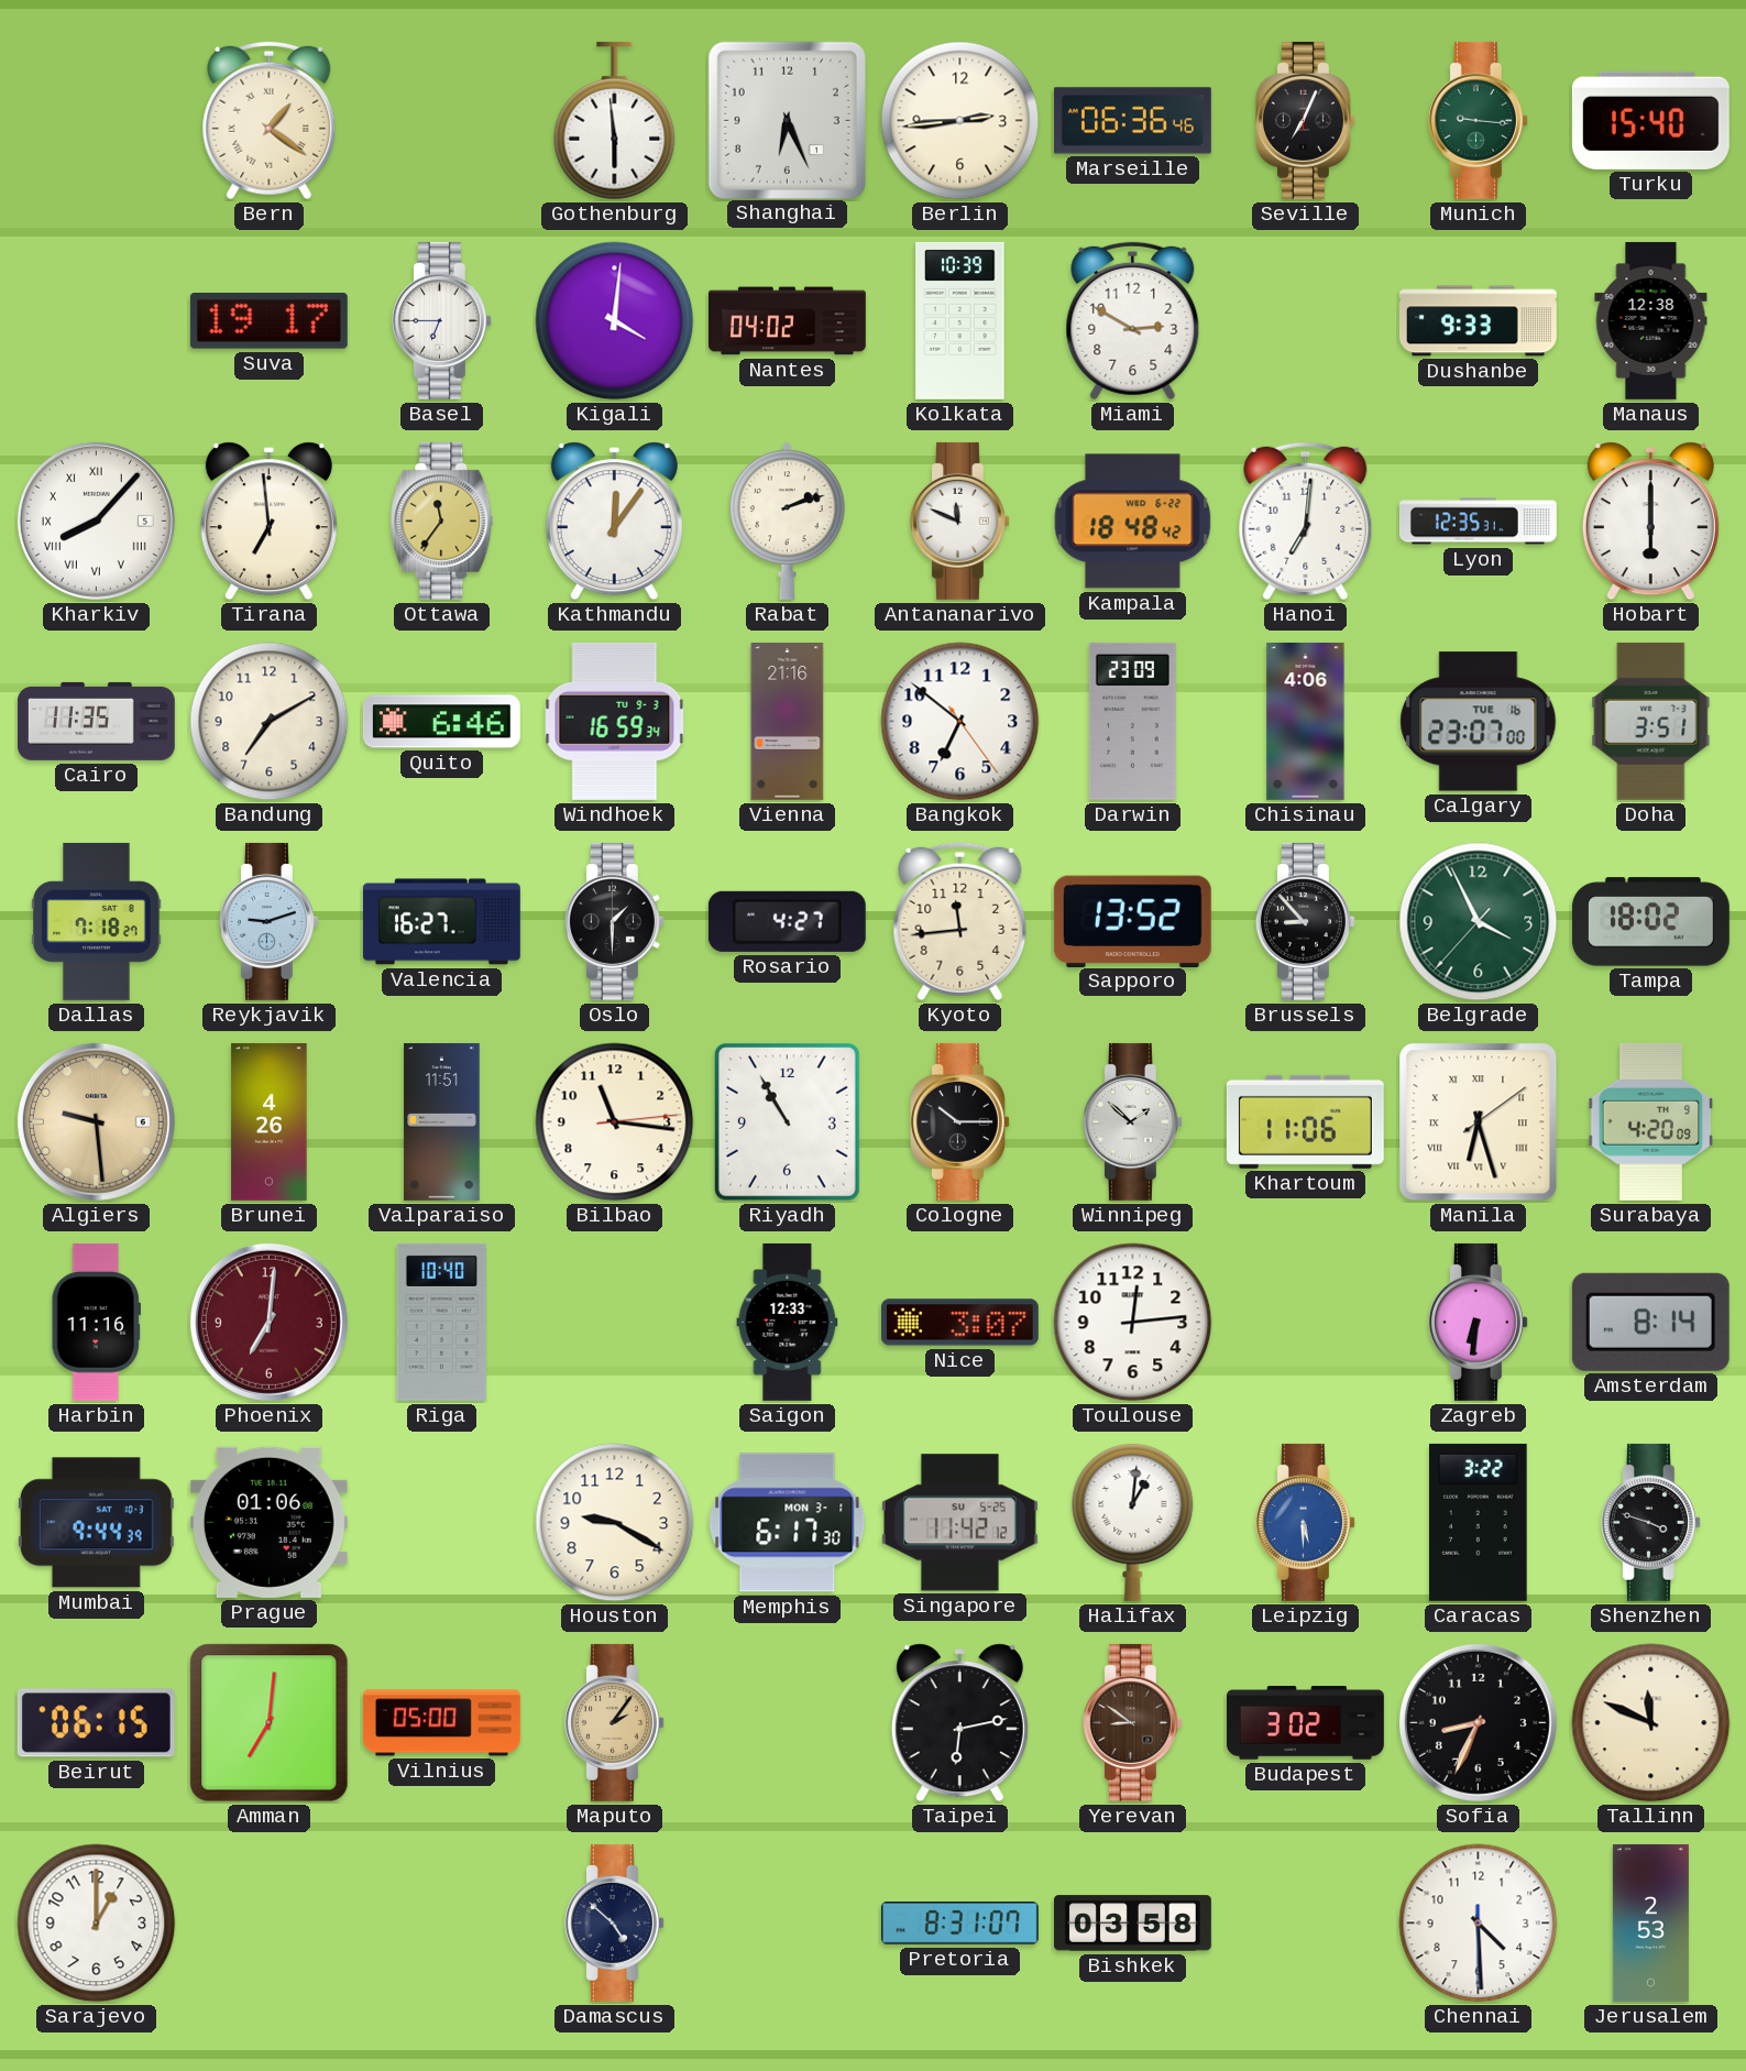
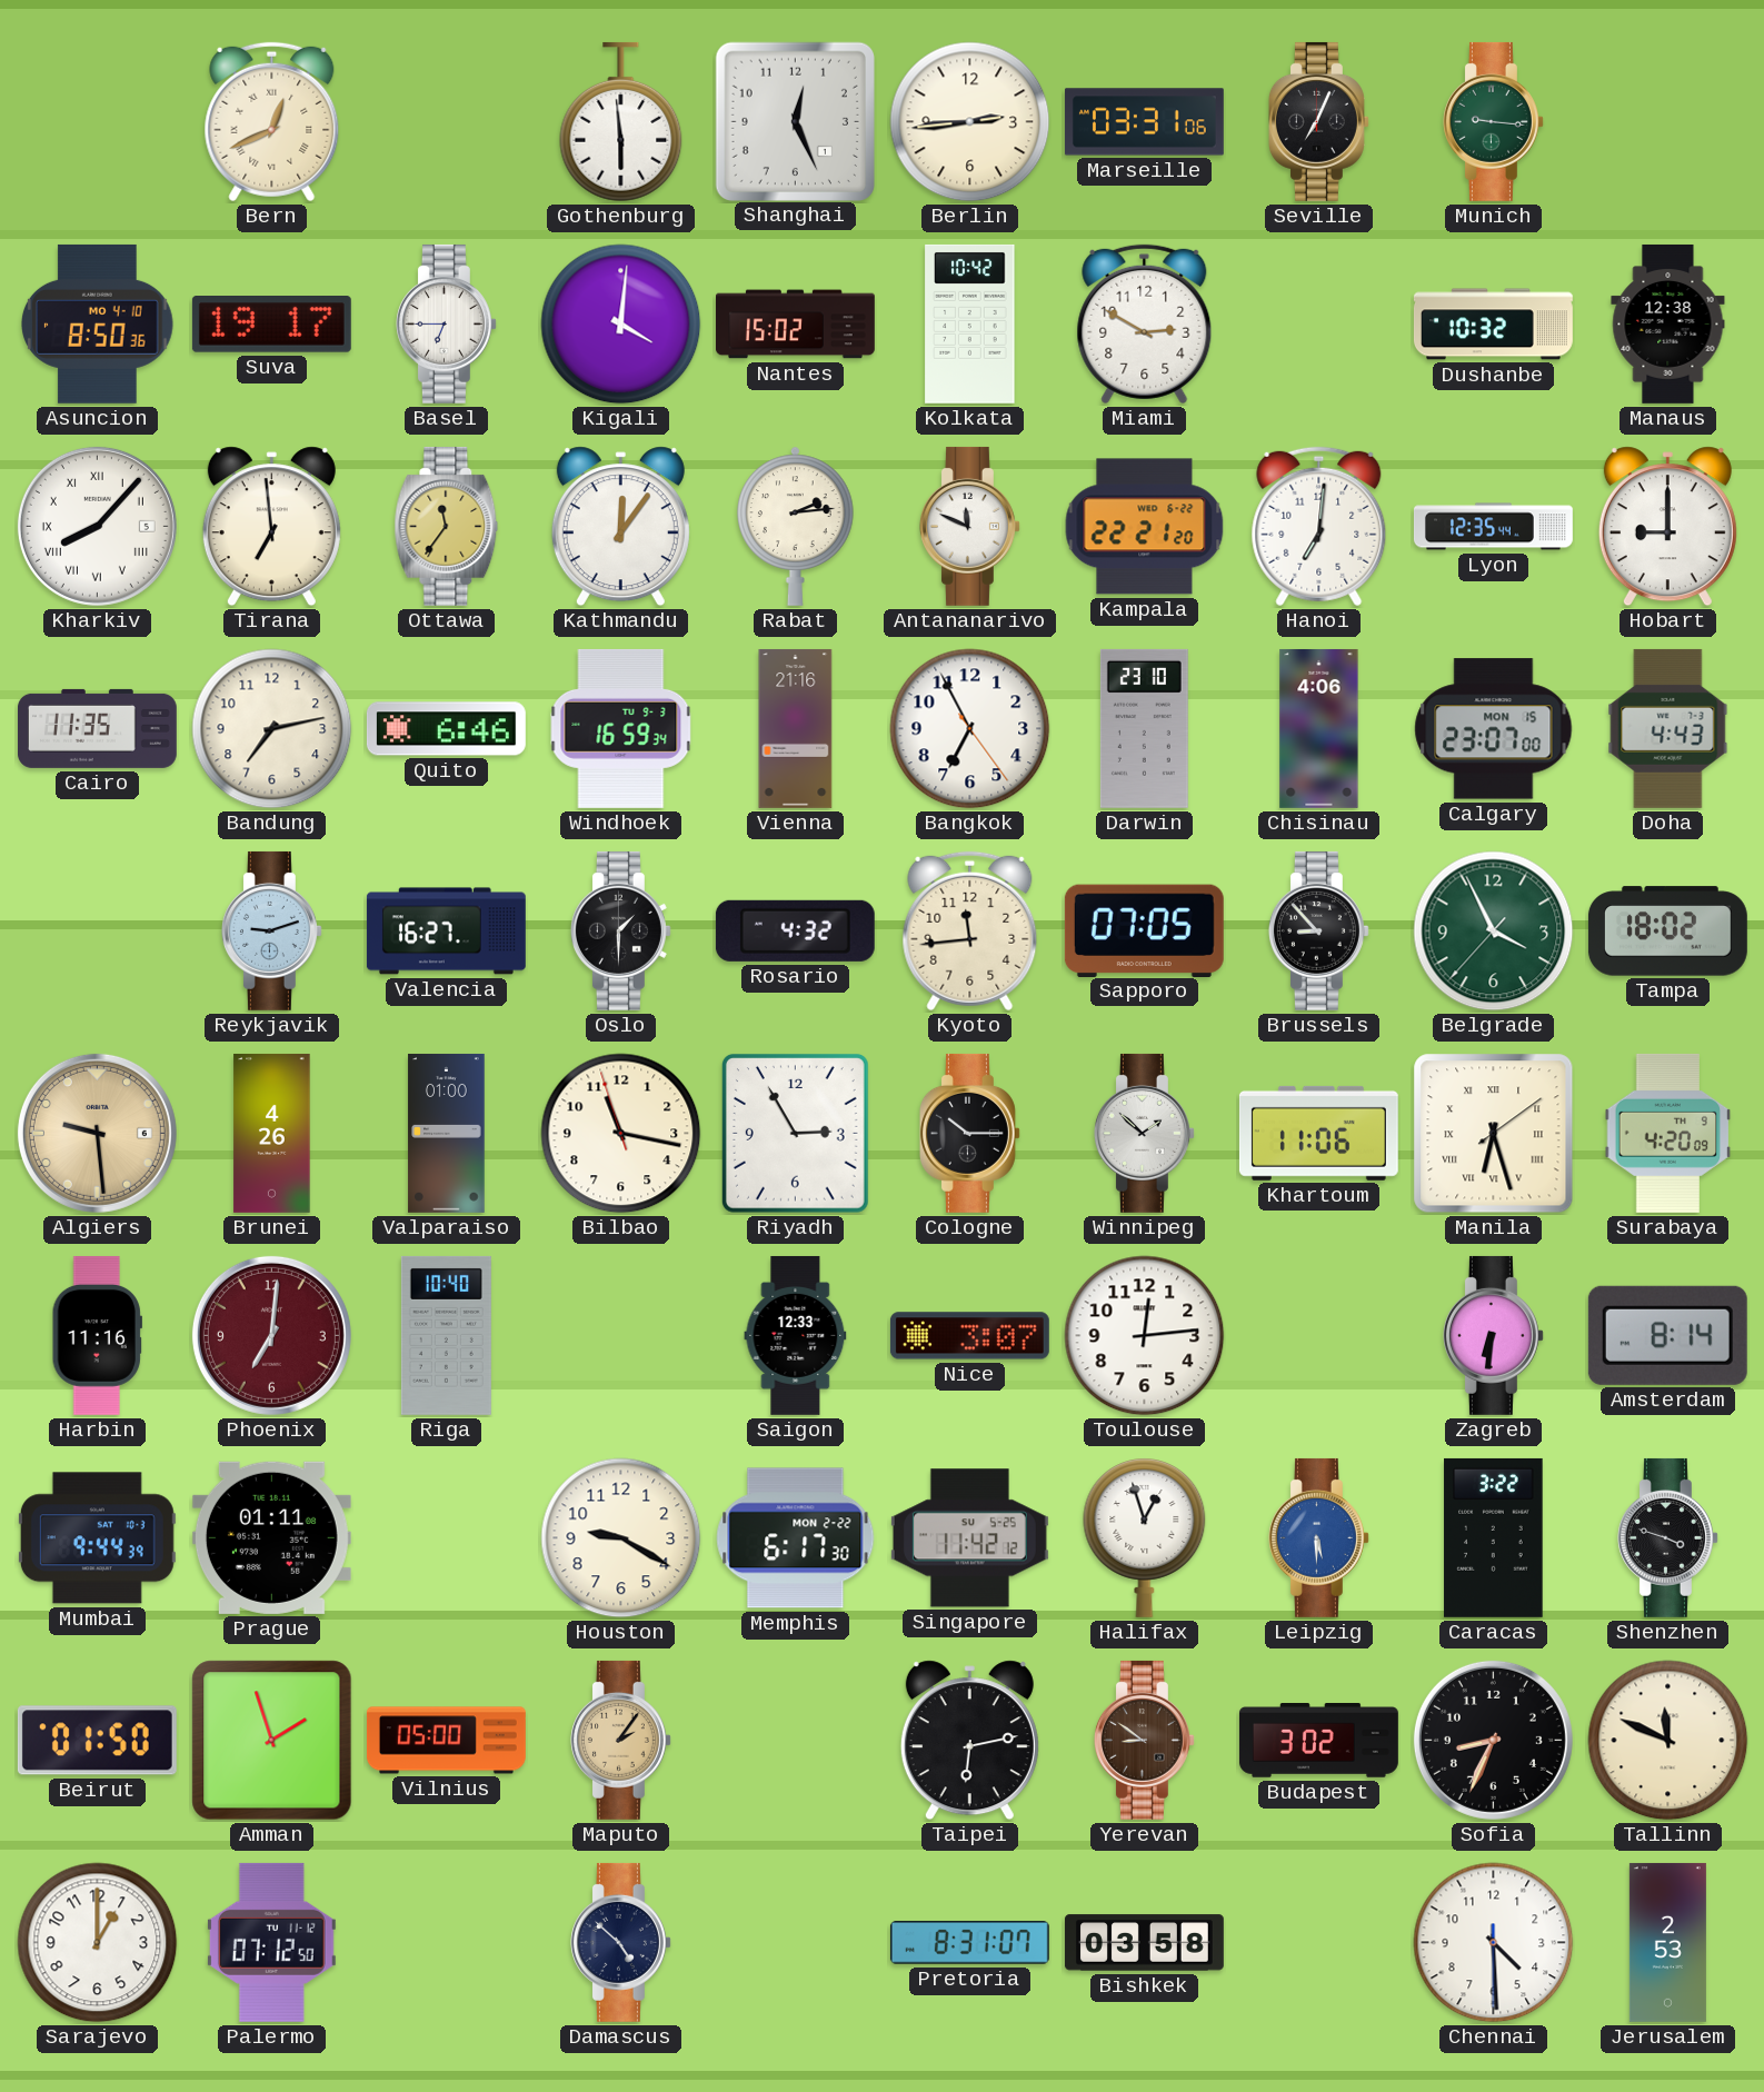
Bern: 1:21 -> 12:41 (272, 122)
Shanghai: 6:26 -> 12:26 (795, 121)
Marseille: 06:36 -> 03:31 (1144, 122)
Turku: 15:40 -> none (1650, 120)
Asuncion: none -> 8:50 (98, 323)
Nantes: 04:02 -> 15:02 (795, 325)
Kolkata: 10:39 -> 10:42 (970, 323)
Dushanbe: 9:33 -> 10:32 (1493, 325)
Rabat: 2:12 -> 2:14 (796, 526)
Kampala: 18:48 -> 22:21 (1145, 527)
Lyon: 12:35:31 -> 12:35:44 (1494, 527)
Hobart: 6:00 -> 9:00 (1667, 527)
Bandung: 7:10 -> 7:13 (272, 729)
Bangkok: 6:51 -> 6:55 (970, 729)
Darwin: 23:09 -> 23:10 (1144, 728)
Calgary date: TUE 16 -> MON 15 (1494, 729)
Doha: 3:51 -> 4:43 (1668, 728)
Dallas: 7:18 -> none (97, 921)
Rosario: 4:27 -> 4:32 (795, 930)
Sapporo: 13:52 -> 07:05 (1144, 930)
Valparaiso: 11:51 -> 01:00 (447, 1133)
Bilbao: 11:16:14 -> 11:16:57 (621, 1134)
Riyadh: 10:55 -> 2:55 (795, 1133)
Prague: 01:06 -> 01:11 (271, 1537)
Memphis date: MON 3-1 -> MON 2-22 (796, 1538)
Halifax: 1:01 -> 12:57 (1145, 1537)
Beirut: 06:15 -> 01:50 (97, 1741)
Amman: 7:01 -> 1:57 (272, 1741)
Palermo: none -> 07:12 (271, 1942)
